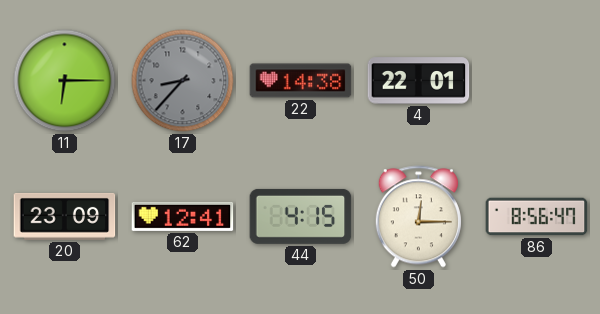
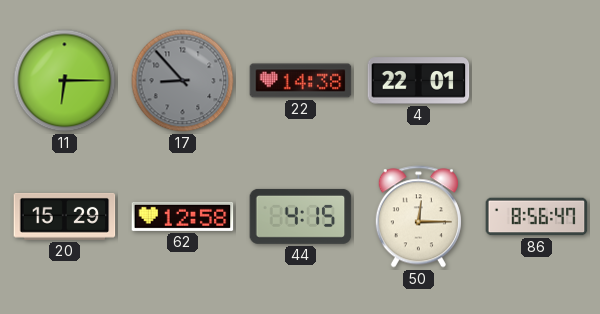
17: 8:37 -> 8:53 (183, 81)
20: 23:09 -> 15:29 (65, 216)
62: 12:41 -> 12:58 (183, 216)
